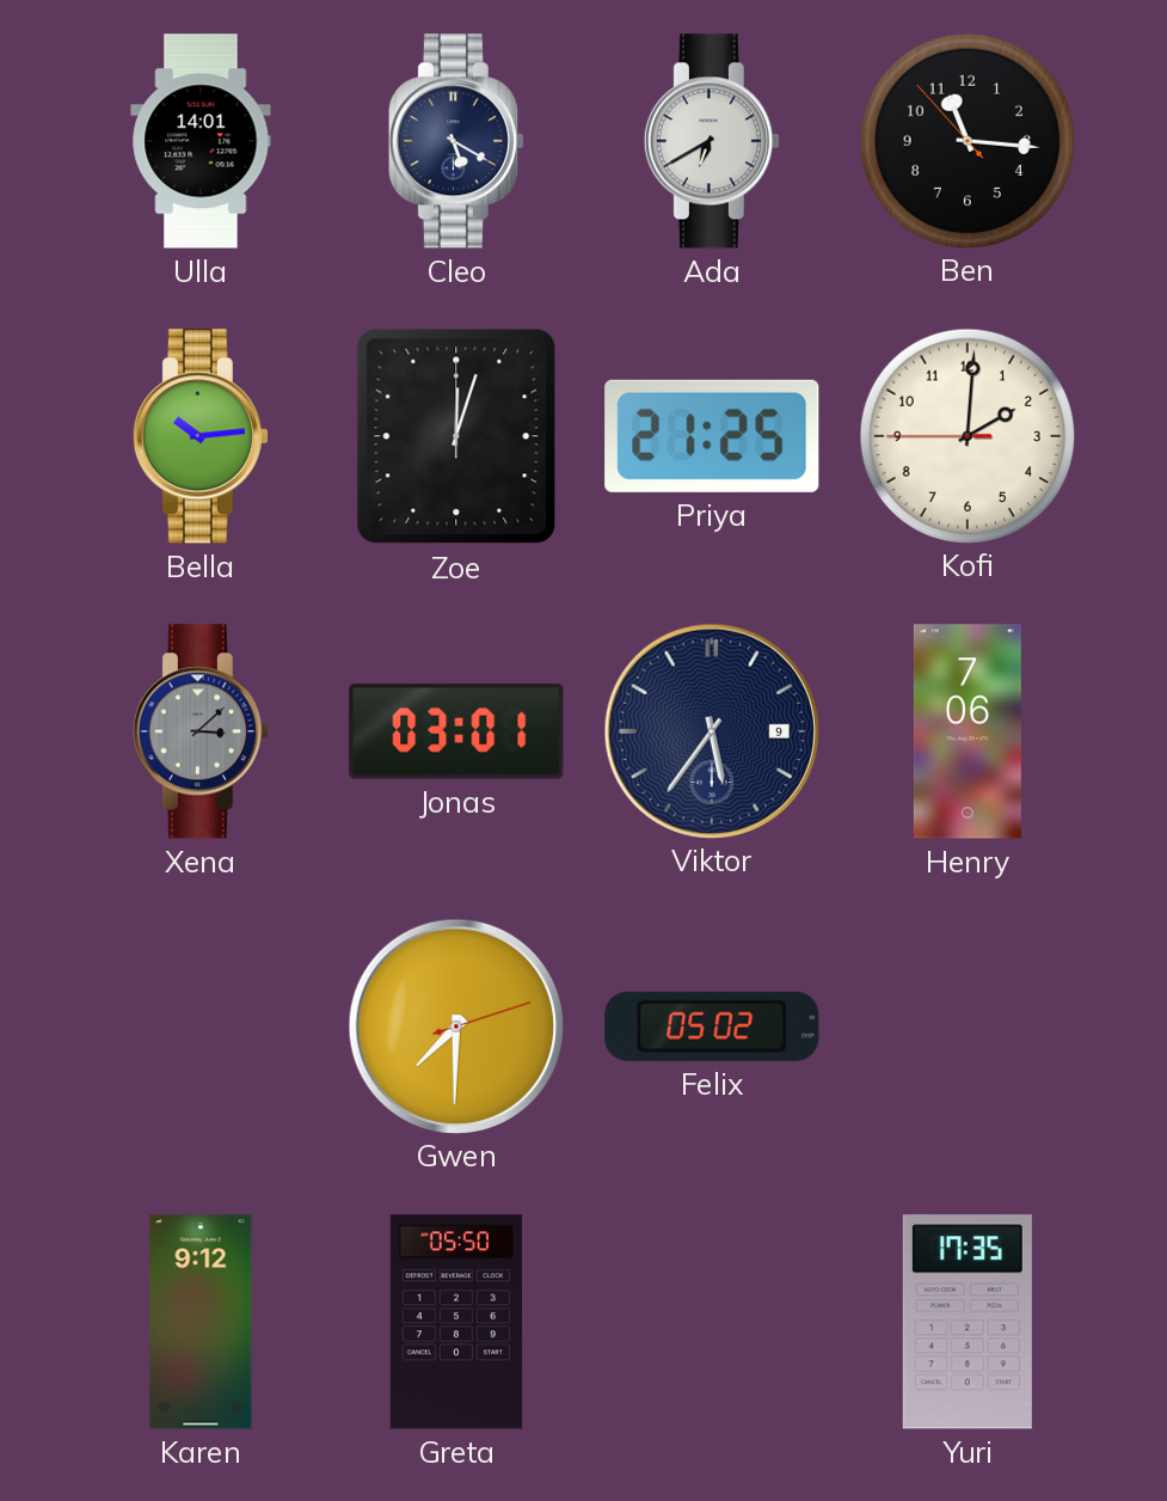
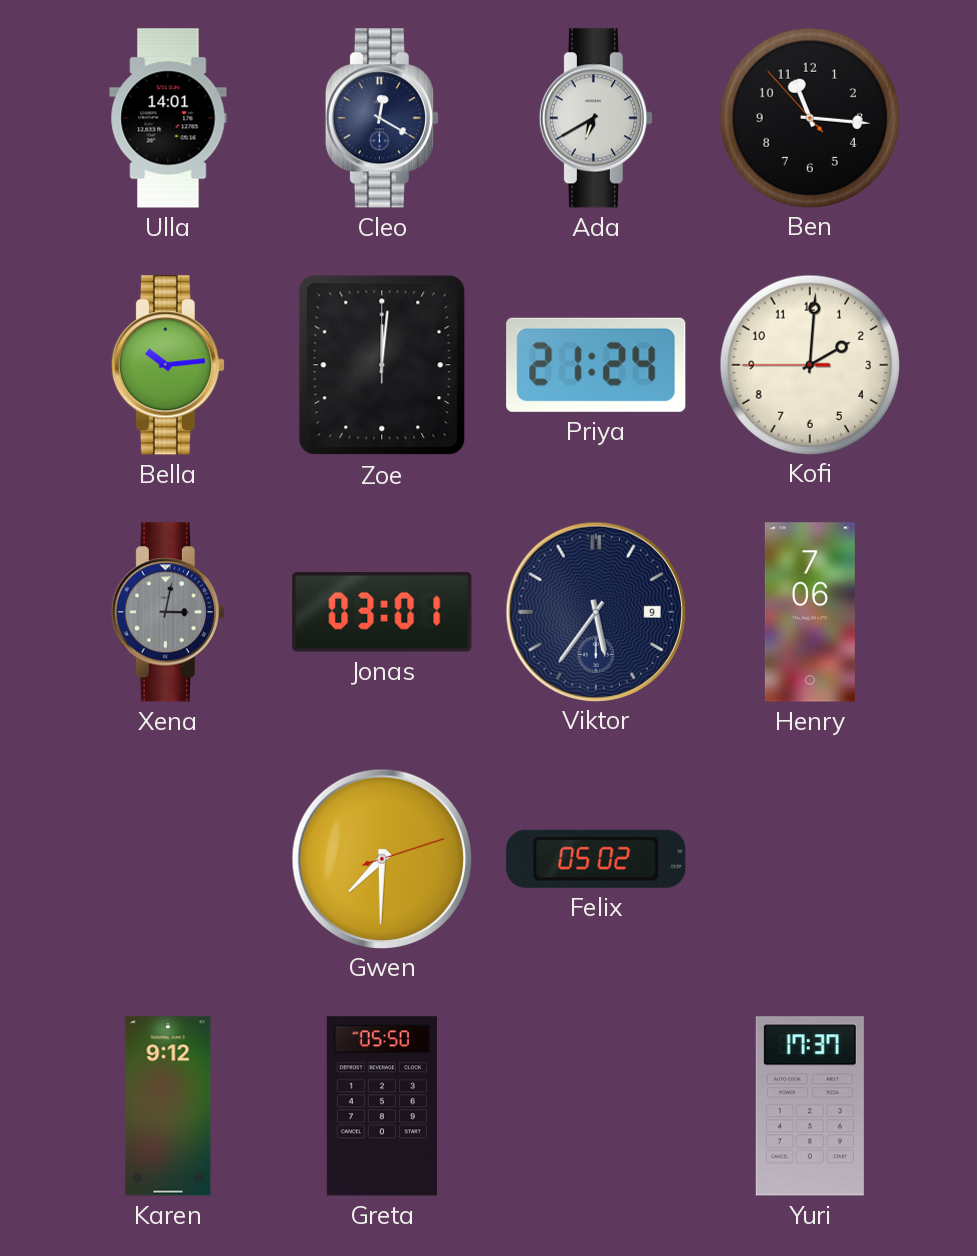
Cleo: 5:20 -> 12:20 (382, 118)
Zoe: 12:03 -> 12:01 (382, 365)
Priya: 21:25 -> 21:24 (596, 365)
Xena: 3:08 -> 3:02 (168, 612)
Yuri: 17:35 -> 17:37 (810, 1106)
